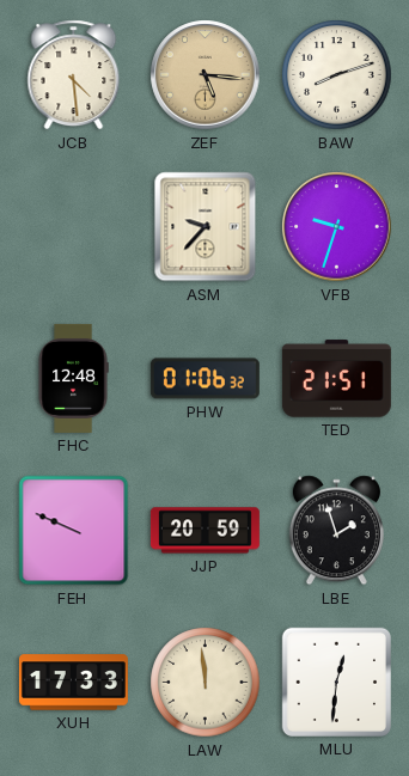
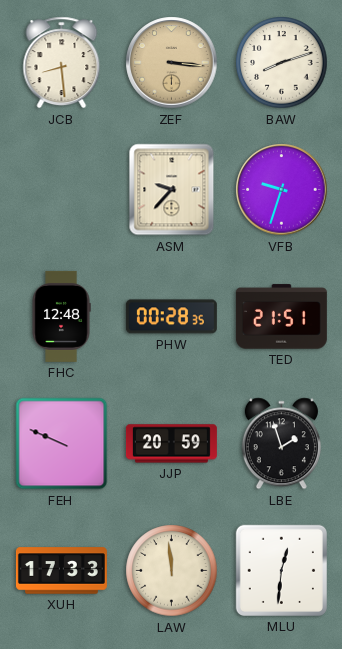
JCB: 4:29 -> 8:29 (62, 63)
ZEF: 5:16 -> 3:16 (172, 63)
PHW: 01:06 -> 00:28 (171, 317)
